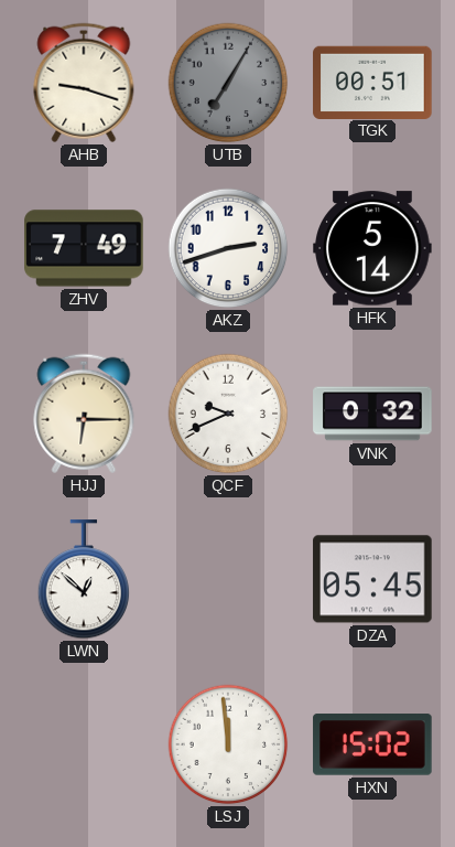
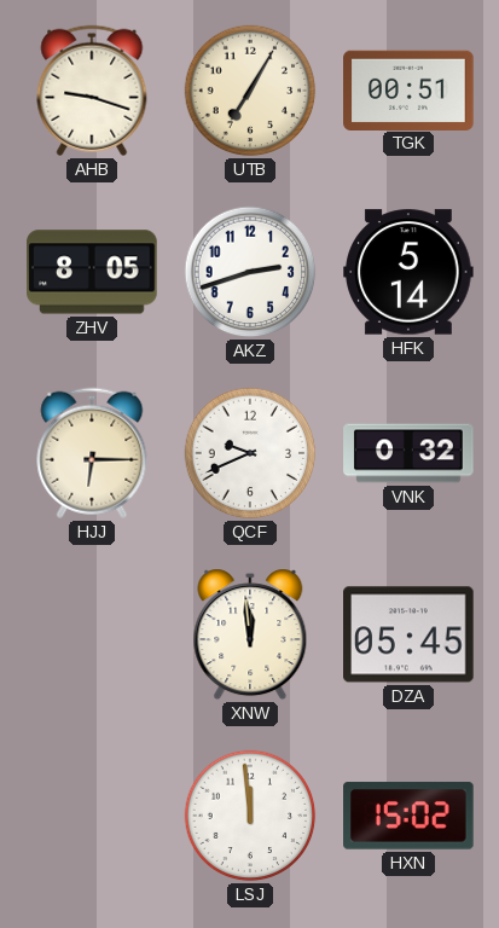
UTB dial: grey -> cream (250, 91)
ZHV: 7:49 -> 8:05 (92, 272)
LWN: 12:52 -> none (84, 580)
XNW: none -> 11:59 (250, 634)
